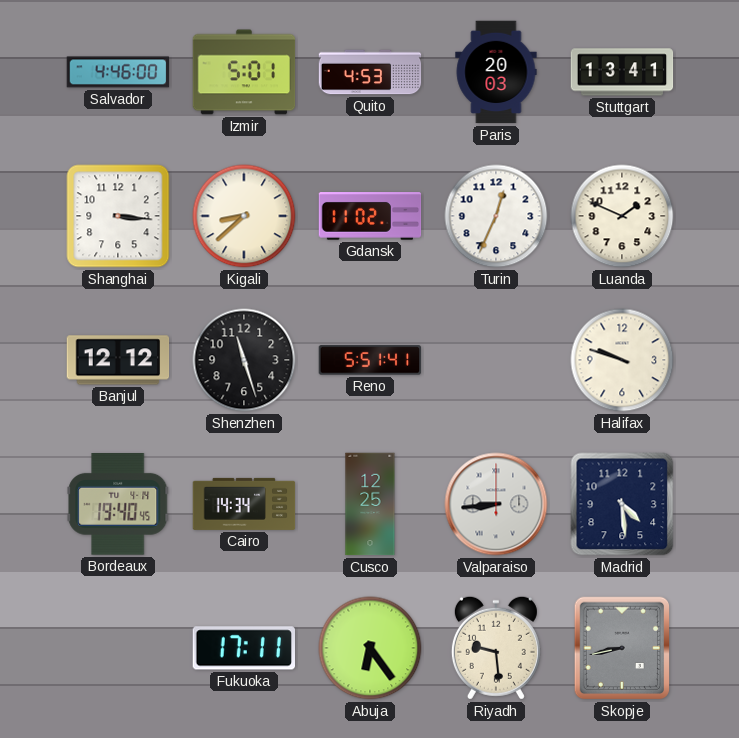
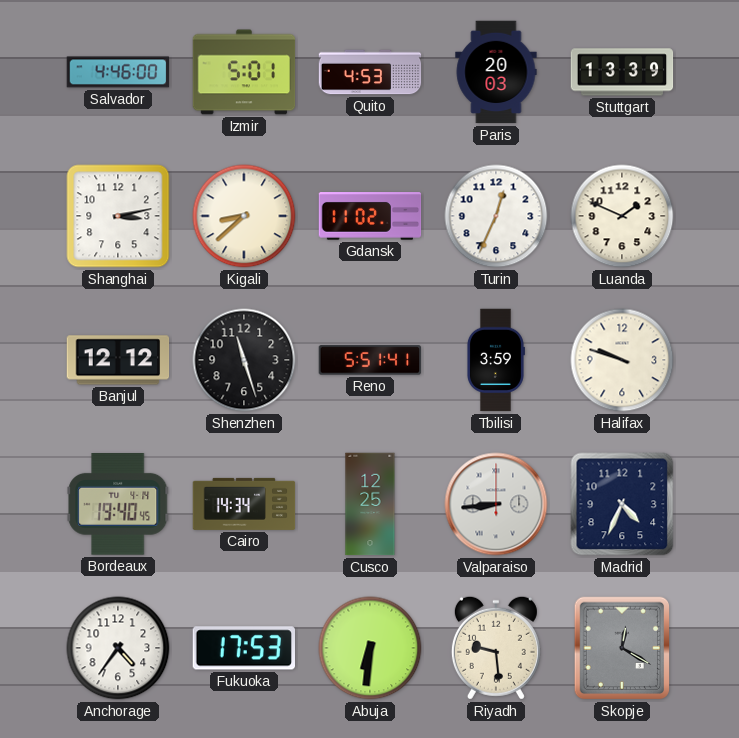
Stuttgart: 13:41 -> 13:39 (622, 72)
Shanghai: 3:16 -> 3:13 (118, 216)
Tbilisi: none -> 3:59 (495, 360)
Madrid: 4:29 -> 4:34 (622, 504)
Anchorage: none -> 4:36 (118, 648)
Fukuoka: 17:11 -> 17:53 (243, 648)
Abuja: 6:24 -> 6:31 (370, 648)
Skopje: 8:43 -> 12:20 (622, 648)
